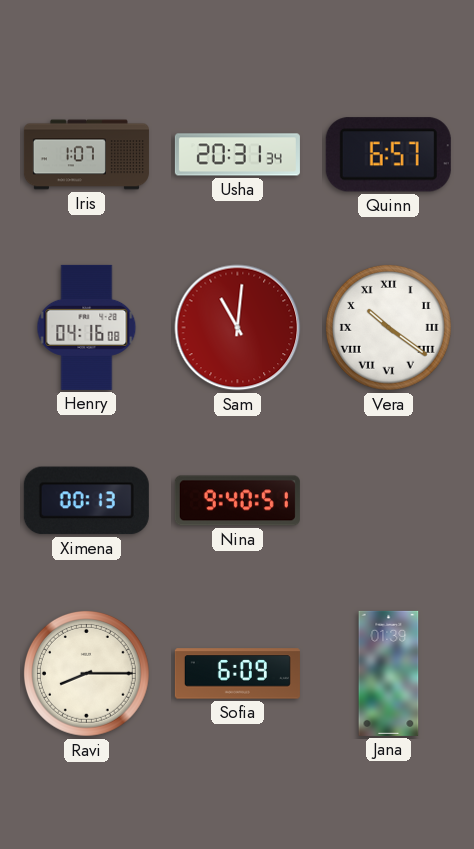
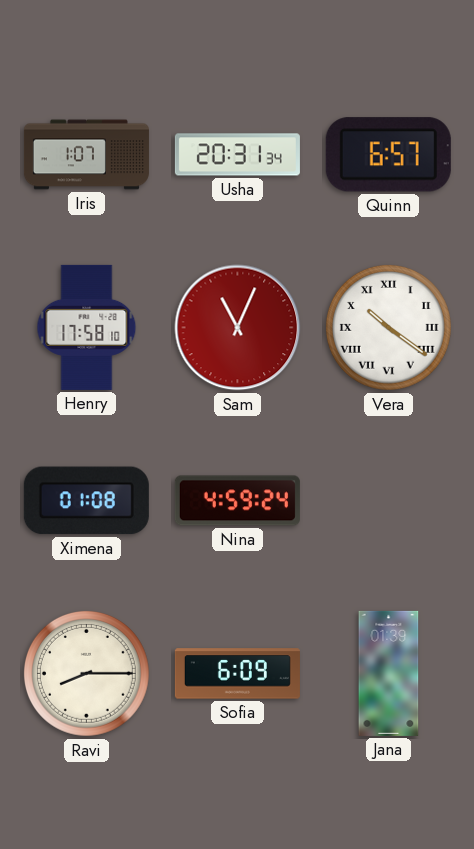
Henry: 04:16 -> 17:58 (87, 327)
Sam: 11:01 -> 11:04 (238, 328)
Ximena: 00:13 -> 01:08 (86, 501)
Nina: 9:40 -> 4:59 (237, 501)
